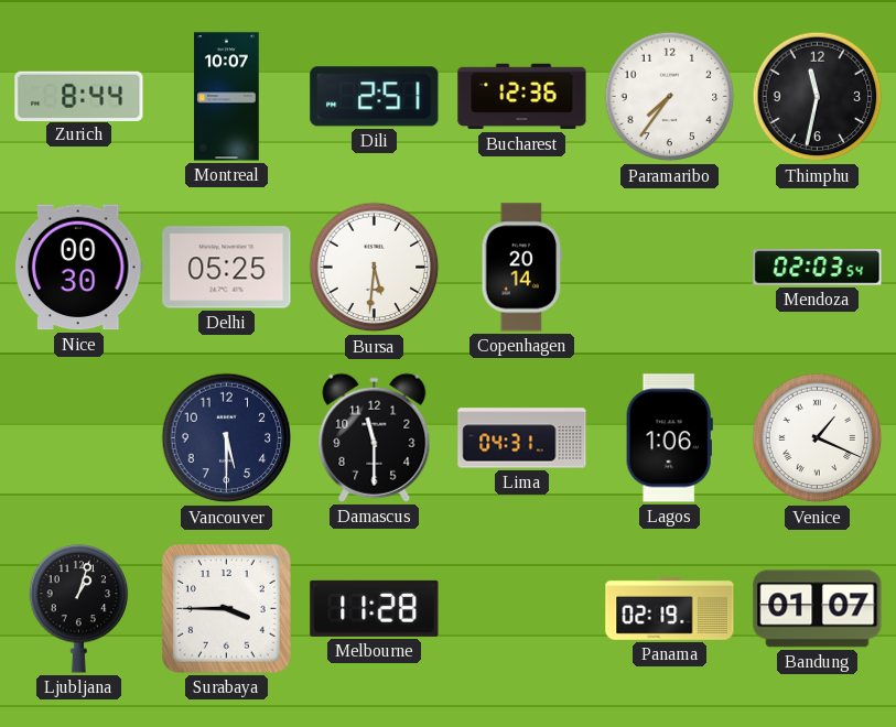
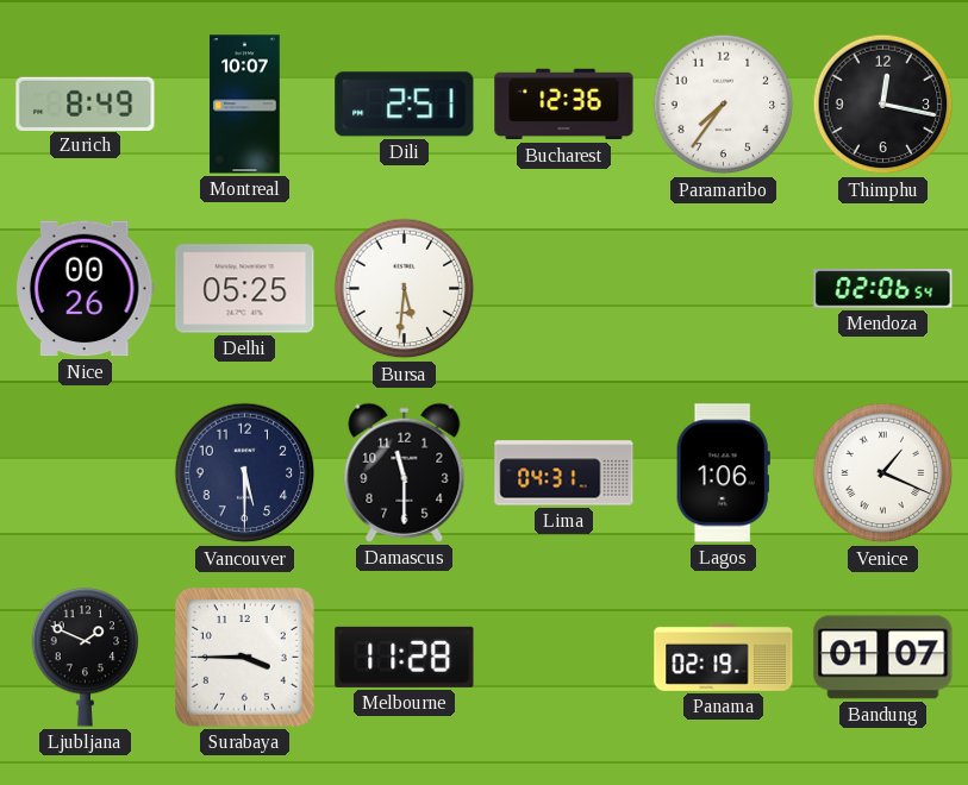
Zurich: 8:44 -> 8:49 (86, 103)
Thimphu: 11:32 -> 12:17 (883, 105)
Nice: 00:30 -> 00:26 (85, 289)
Copenhagen: 20:14 -> none (522, 268)
Mendoza: 02:03 -> 02:06 (883, 289)
Ljubljana: 1:03 -> 1:49 (86, 658)
